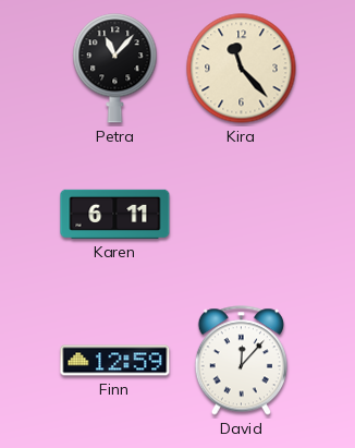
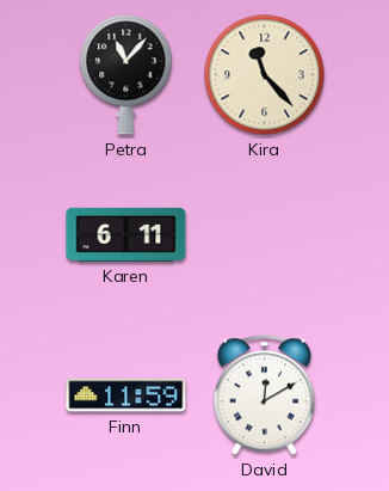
Finn: 12:59 -> 11:59 (126, 395)
David: 12:07 -> 12:10 (264, 395)
